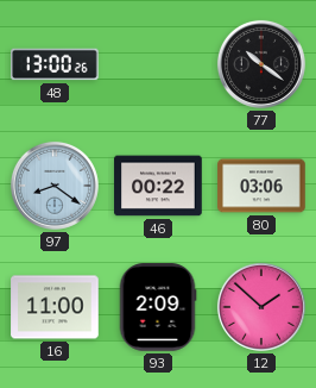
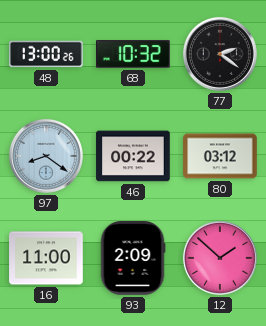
68: none -> 10:32 (133, 54)
77: 10:21 -> 2:21 (220, 54)
80: 03:06 -> 03:12 (220, 156)
